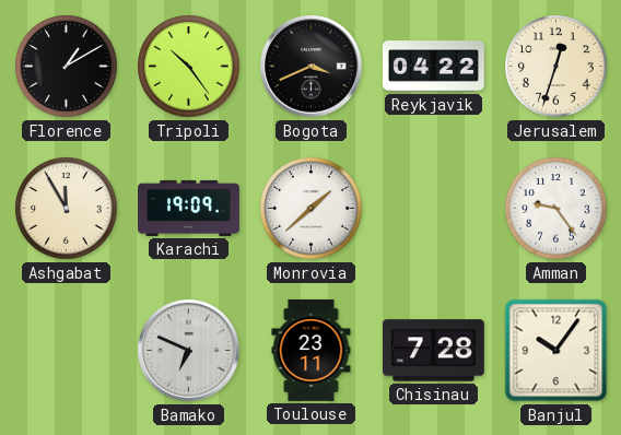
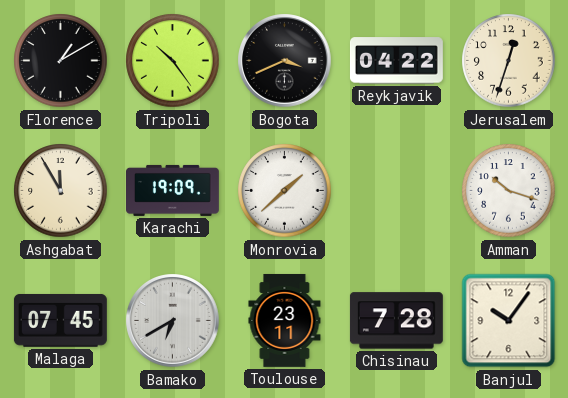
Amman: 9:24 -> 10:18 (509, 191)
Malaga: none -> 07:45 (60, 321)
Bamako: 6:49 -> 6:40 (173, 321)
